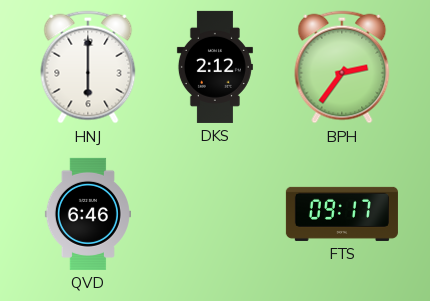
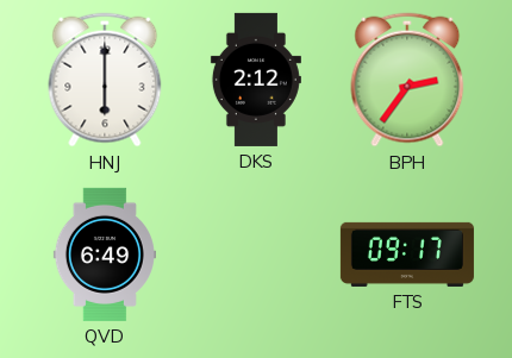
QVD: 6:46 -> 6:49 (105, 255)
